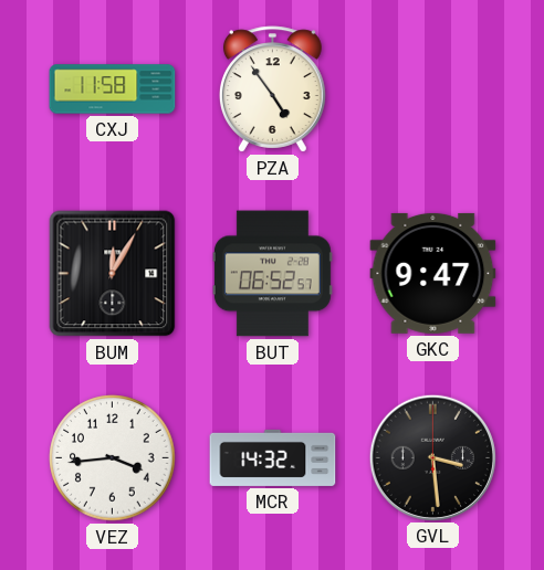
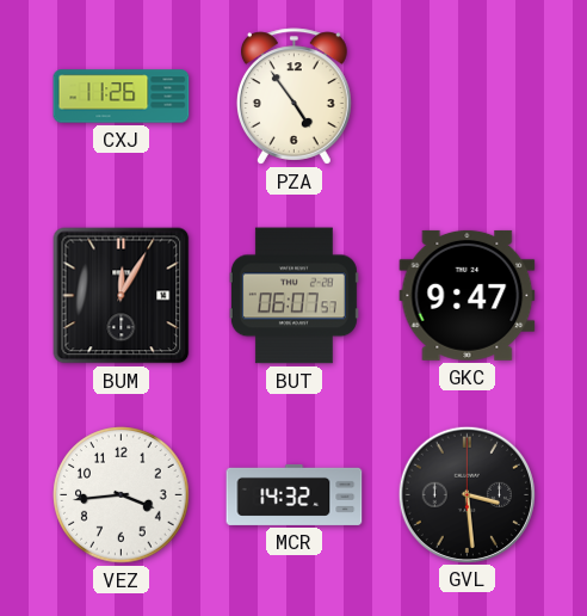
CXJ: 11:58 -> 11:26 (122, 97)
BUT: 06:52 -> 06:07 (293, 296)
